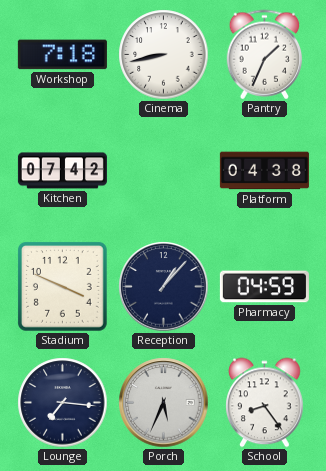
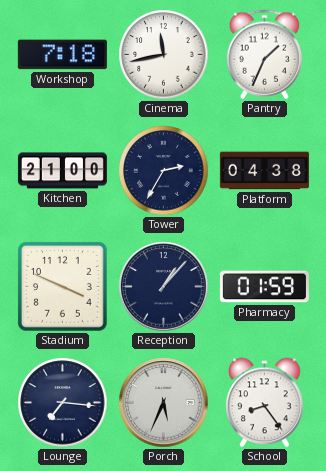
Cinema: 8:43 -> 11:43 (164, 55)
Kitchen: 07:42 -> 21:00 (62, 171)
Tower: none -> 2:35 (164, 171)
Pharmacy: 04:59 -> 01:59 (264, 287)
